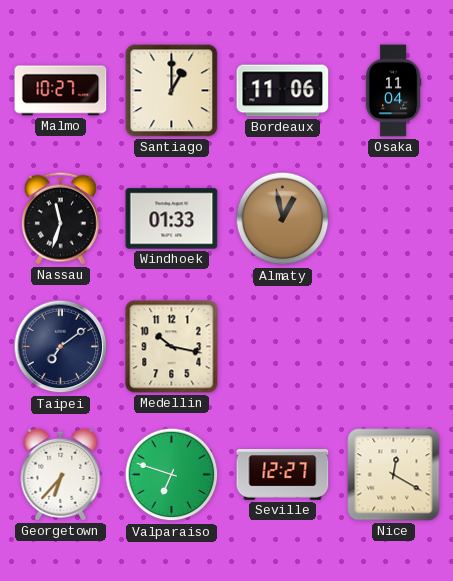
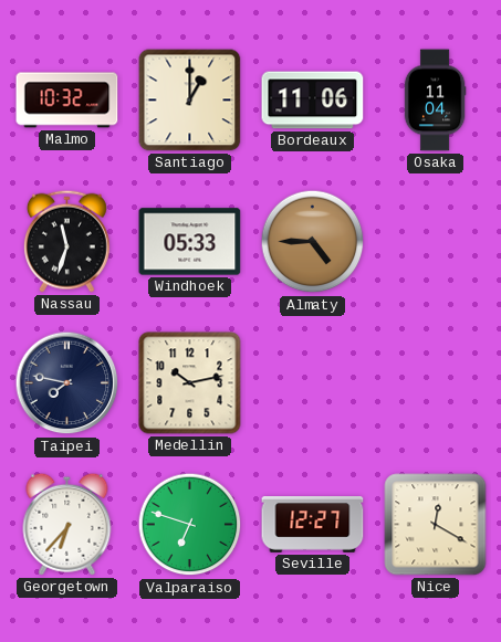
Malmo: 10:27 -> 10:32 (67, 101)
Windhoek: 01:33 -> 05:33 (190, 242)
Almaty: 12:58 -> 4:45 (313, 242)
Taipei: 7:09 -> 7:47 (67, 383)
Medellin: 10:17 -> 10:13 (190, 383)
